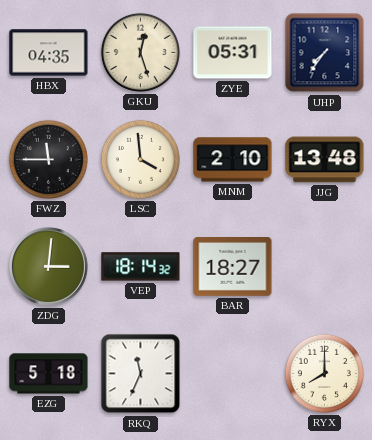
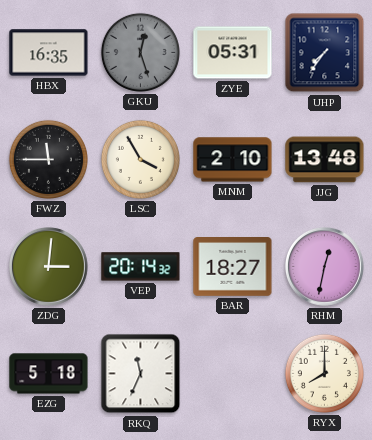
HBX: 04:35 -> 16:35 (49, 53)
GKU dial: cream -> grey (140, 52)
LSC: 3:59 -> 3:55 (140, 159)
VEP: 18:14 -> 20:14 (141, 267)
RHM: none -> 12:32 (325, 267)
